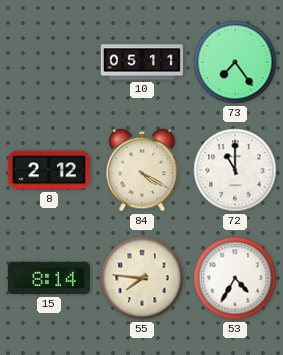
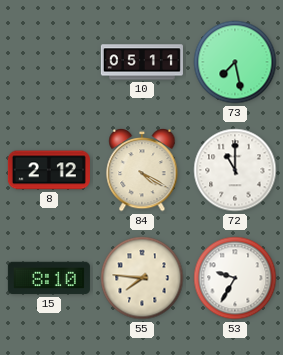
73: 7:24 -> 7:28 (235, 62)
15: 8:14 -> 8:10 (49, 278)
53: 4:35 -> 9:35 (235, 278)
